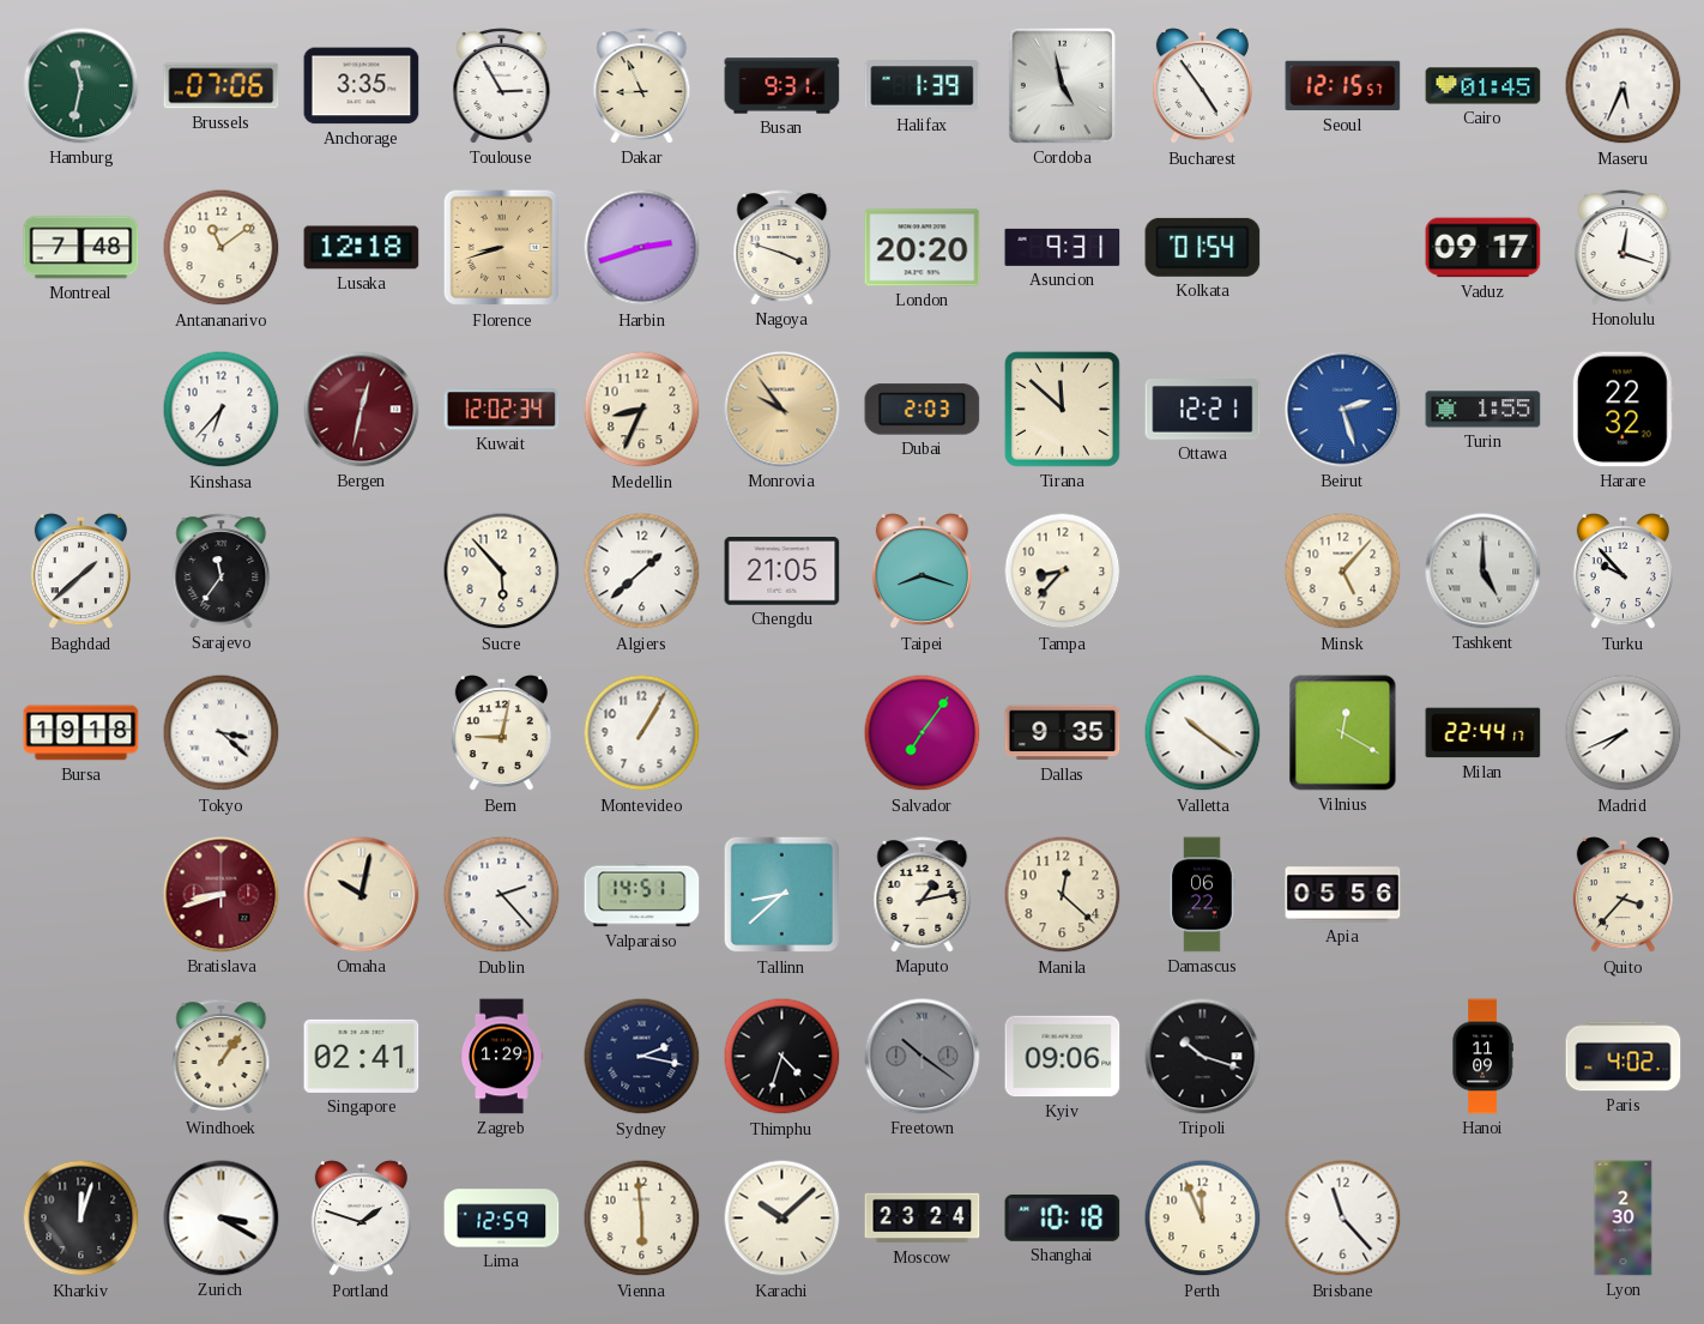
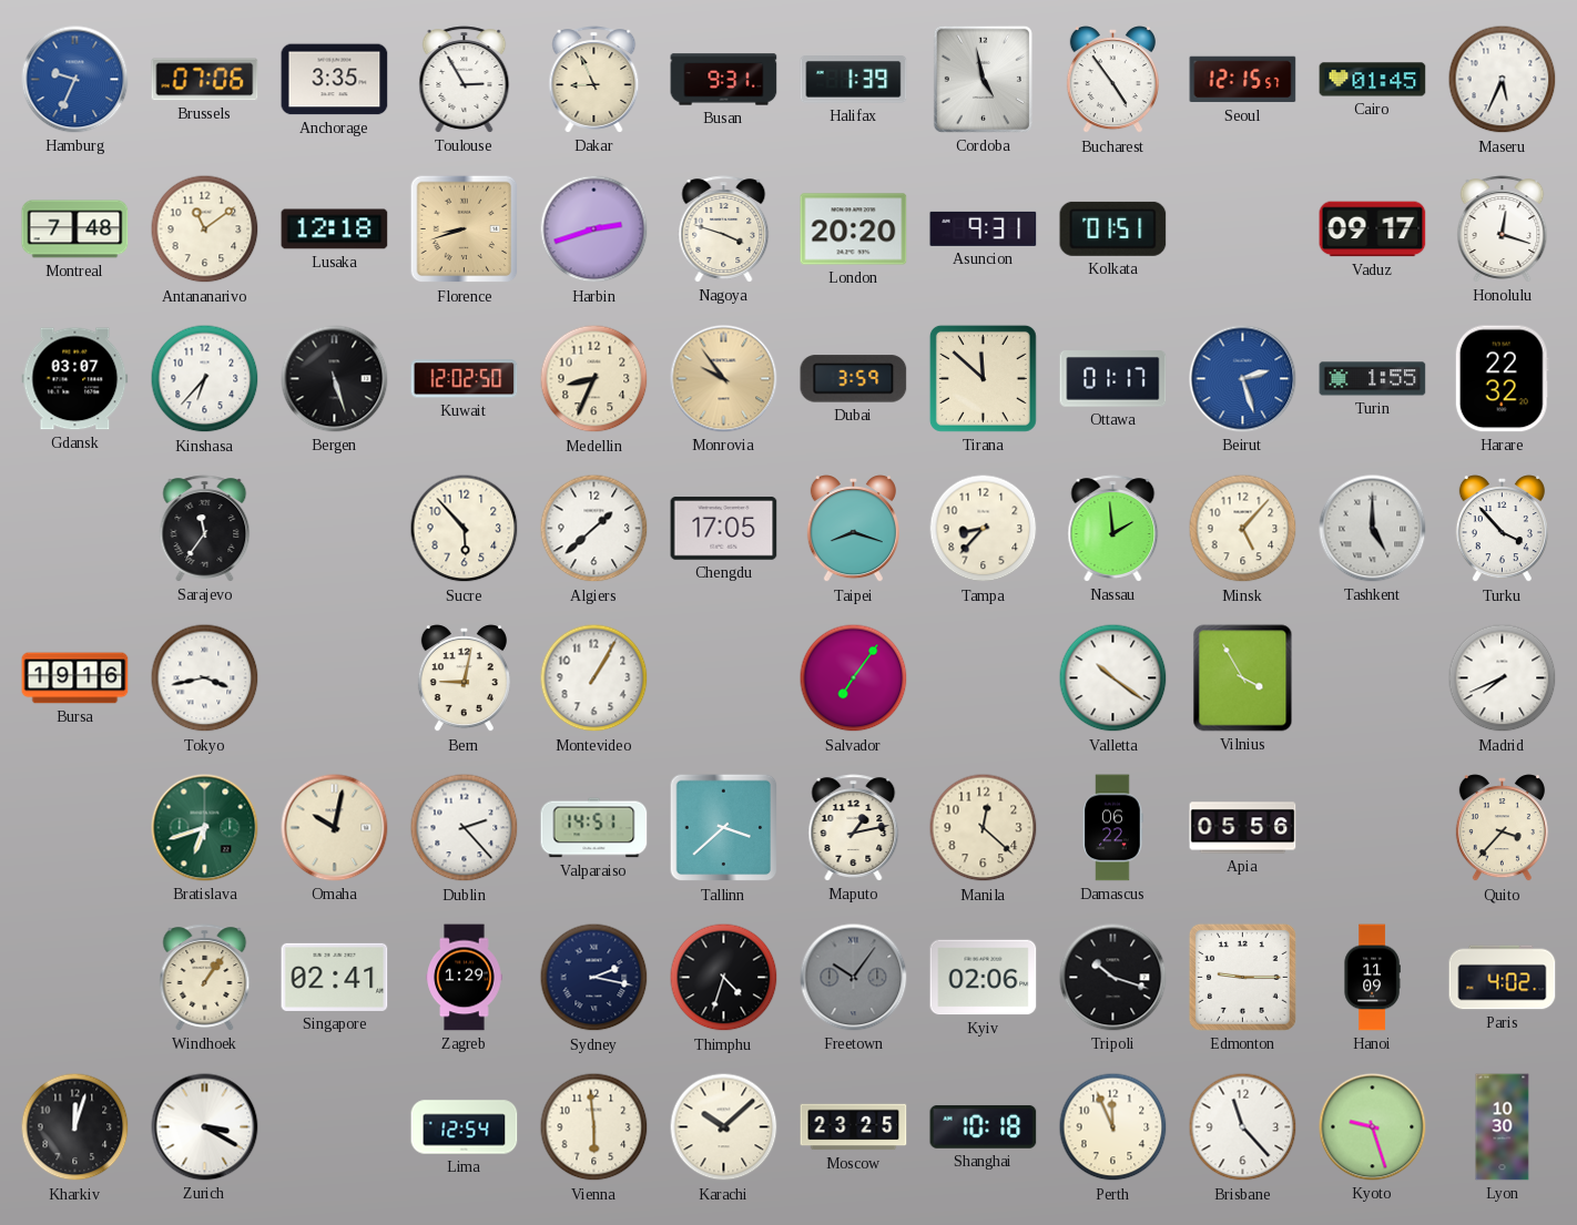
Hamburg: 11:32 -> 9:34 (75, 80)
Hamburg dial: green -> blue (75, 80)
Kolkata: 01:54 -> 01:51 (1113, 228)
Gdansk: none -> 03:07 (75, 379)
Bergen: 12:32 -> 5:27 (335, 379)
Bergen dial: burgundy -> black (335, 379)
Kuwait: 12:02:34 -> 12:02:50 (465, 379)
Dubai: 2:03 -> 3:59 (854, 379)
Ottawa: 12:21 -> 01:17 (1113, 379)
Baghdad: 1:38 -> none (80, 572)
Chengdu: 21:05 -> 17:05 (724, 529)
Nassau: none -> 1:59 (1113, 529)
Turku: 9:53 -> 3:53 (1502, 529)
Bursa: 19:18 -> 19:16 (75, 678)
Tokyo: 3:22 -> 3:43 (205, 678)
Dallas: 9:35 -> none (1063, 733)
Vilnius: 12:20 -> 3:55 (1243, 678)
Milan: 22:44 -> none (1484, 733)
Bratislava: 8:42 -> 6:42 (205, 828)
Bratislava dial: burgundy -> green (205, 828)
Tallinn: 8:38 -> 3:38 (724, 828)
Freetown: 10:21 -> 10:06 (854, 978)
Kyiv: 09:06 -> 02:06 (984, 978)
Edmonton: none -> 9:15 (1242, 977)
Portland: 1:48 -> none (361, 1219)
Lima: 12:59 -> 12:54 (465, 1127)
Moscow: 23:24 -> 23:25 (854, 1127)
Kyoto: none -> 9:27 (1373, 1127)
Lyon: 2:30 -> 10:30 (1503, 1127)
